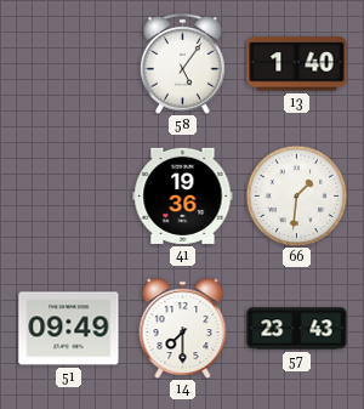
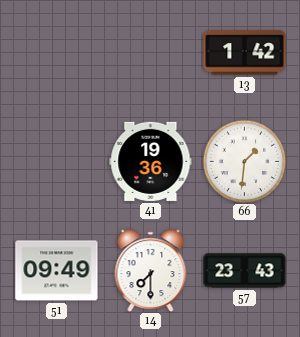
58: 5:06 -> none (182, 63)
13: 1:40 -> 1:42 (245, 53)
